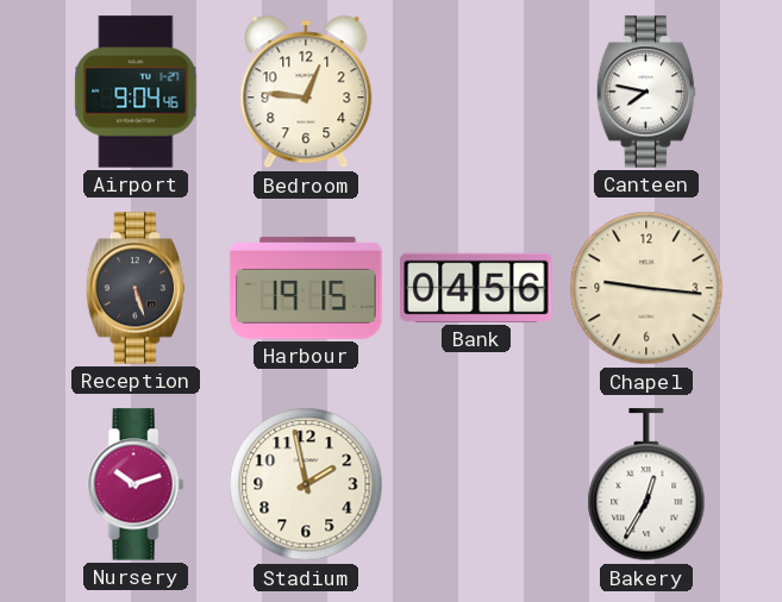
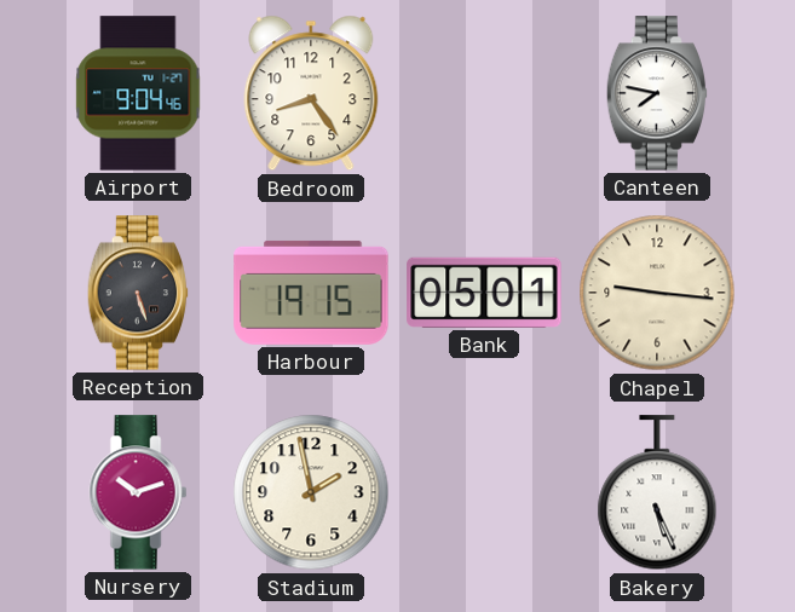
Bedroom: 12:46 -> 8:24 (311, 93)
Bank: 04:56 -> 05:01 (484, 293)
Bakery: 12:35 -> 5:26 (657, 493)
